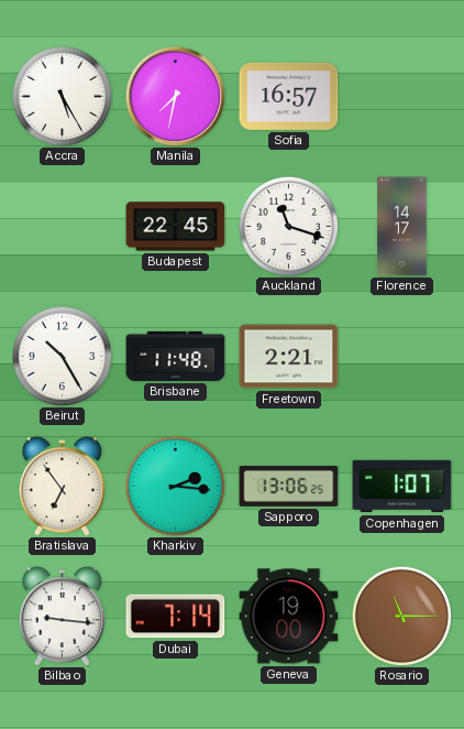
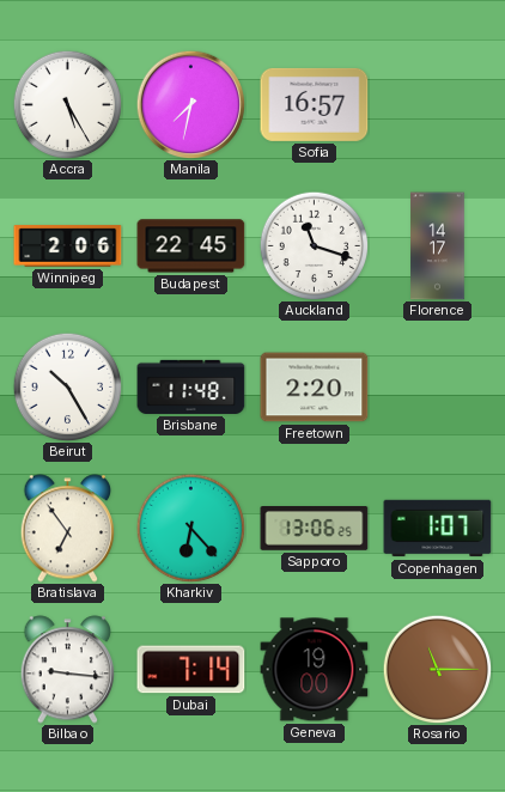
Winnipeg: none -> 2:06 (68, 246)
Freetown: 2:21 -> 2:20 (315, 388)
Kharkiv: 2:16 -> 6:23 (190, 528)
